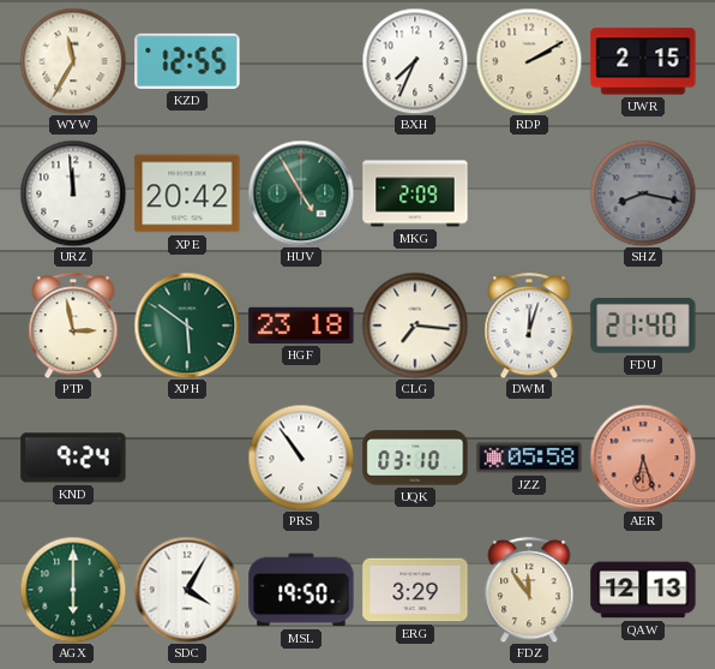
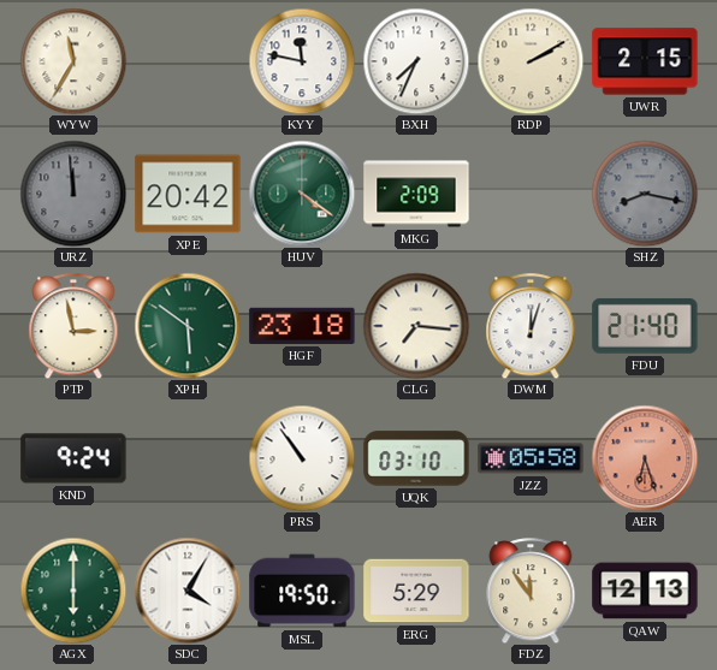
KZD: 12:55 -> none (187, 61)
KYY: none -> 11:47 (302, 61)
URZ dial: white -> grey (73, 194)
HUV: 4:55 -> 4:21 (302, 194)
ERG: 3:29 -> 5:29 (416, 591)
